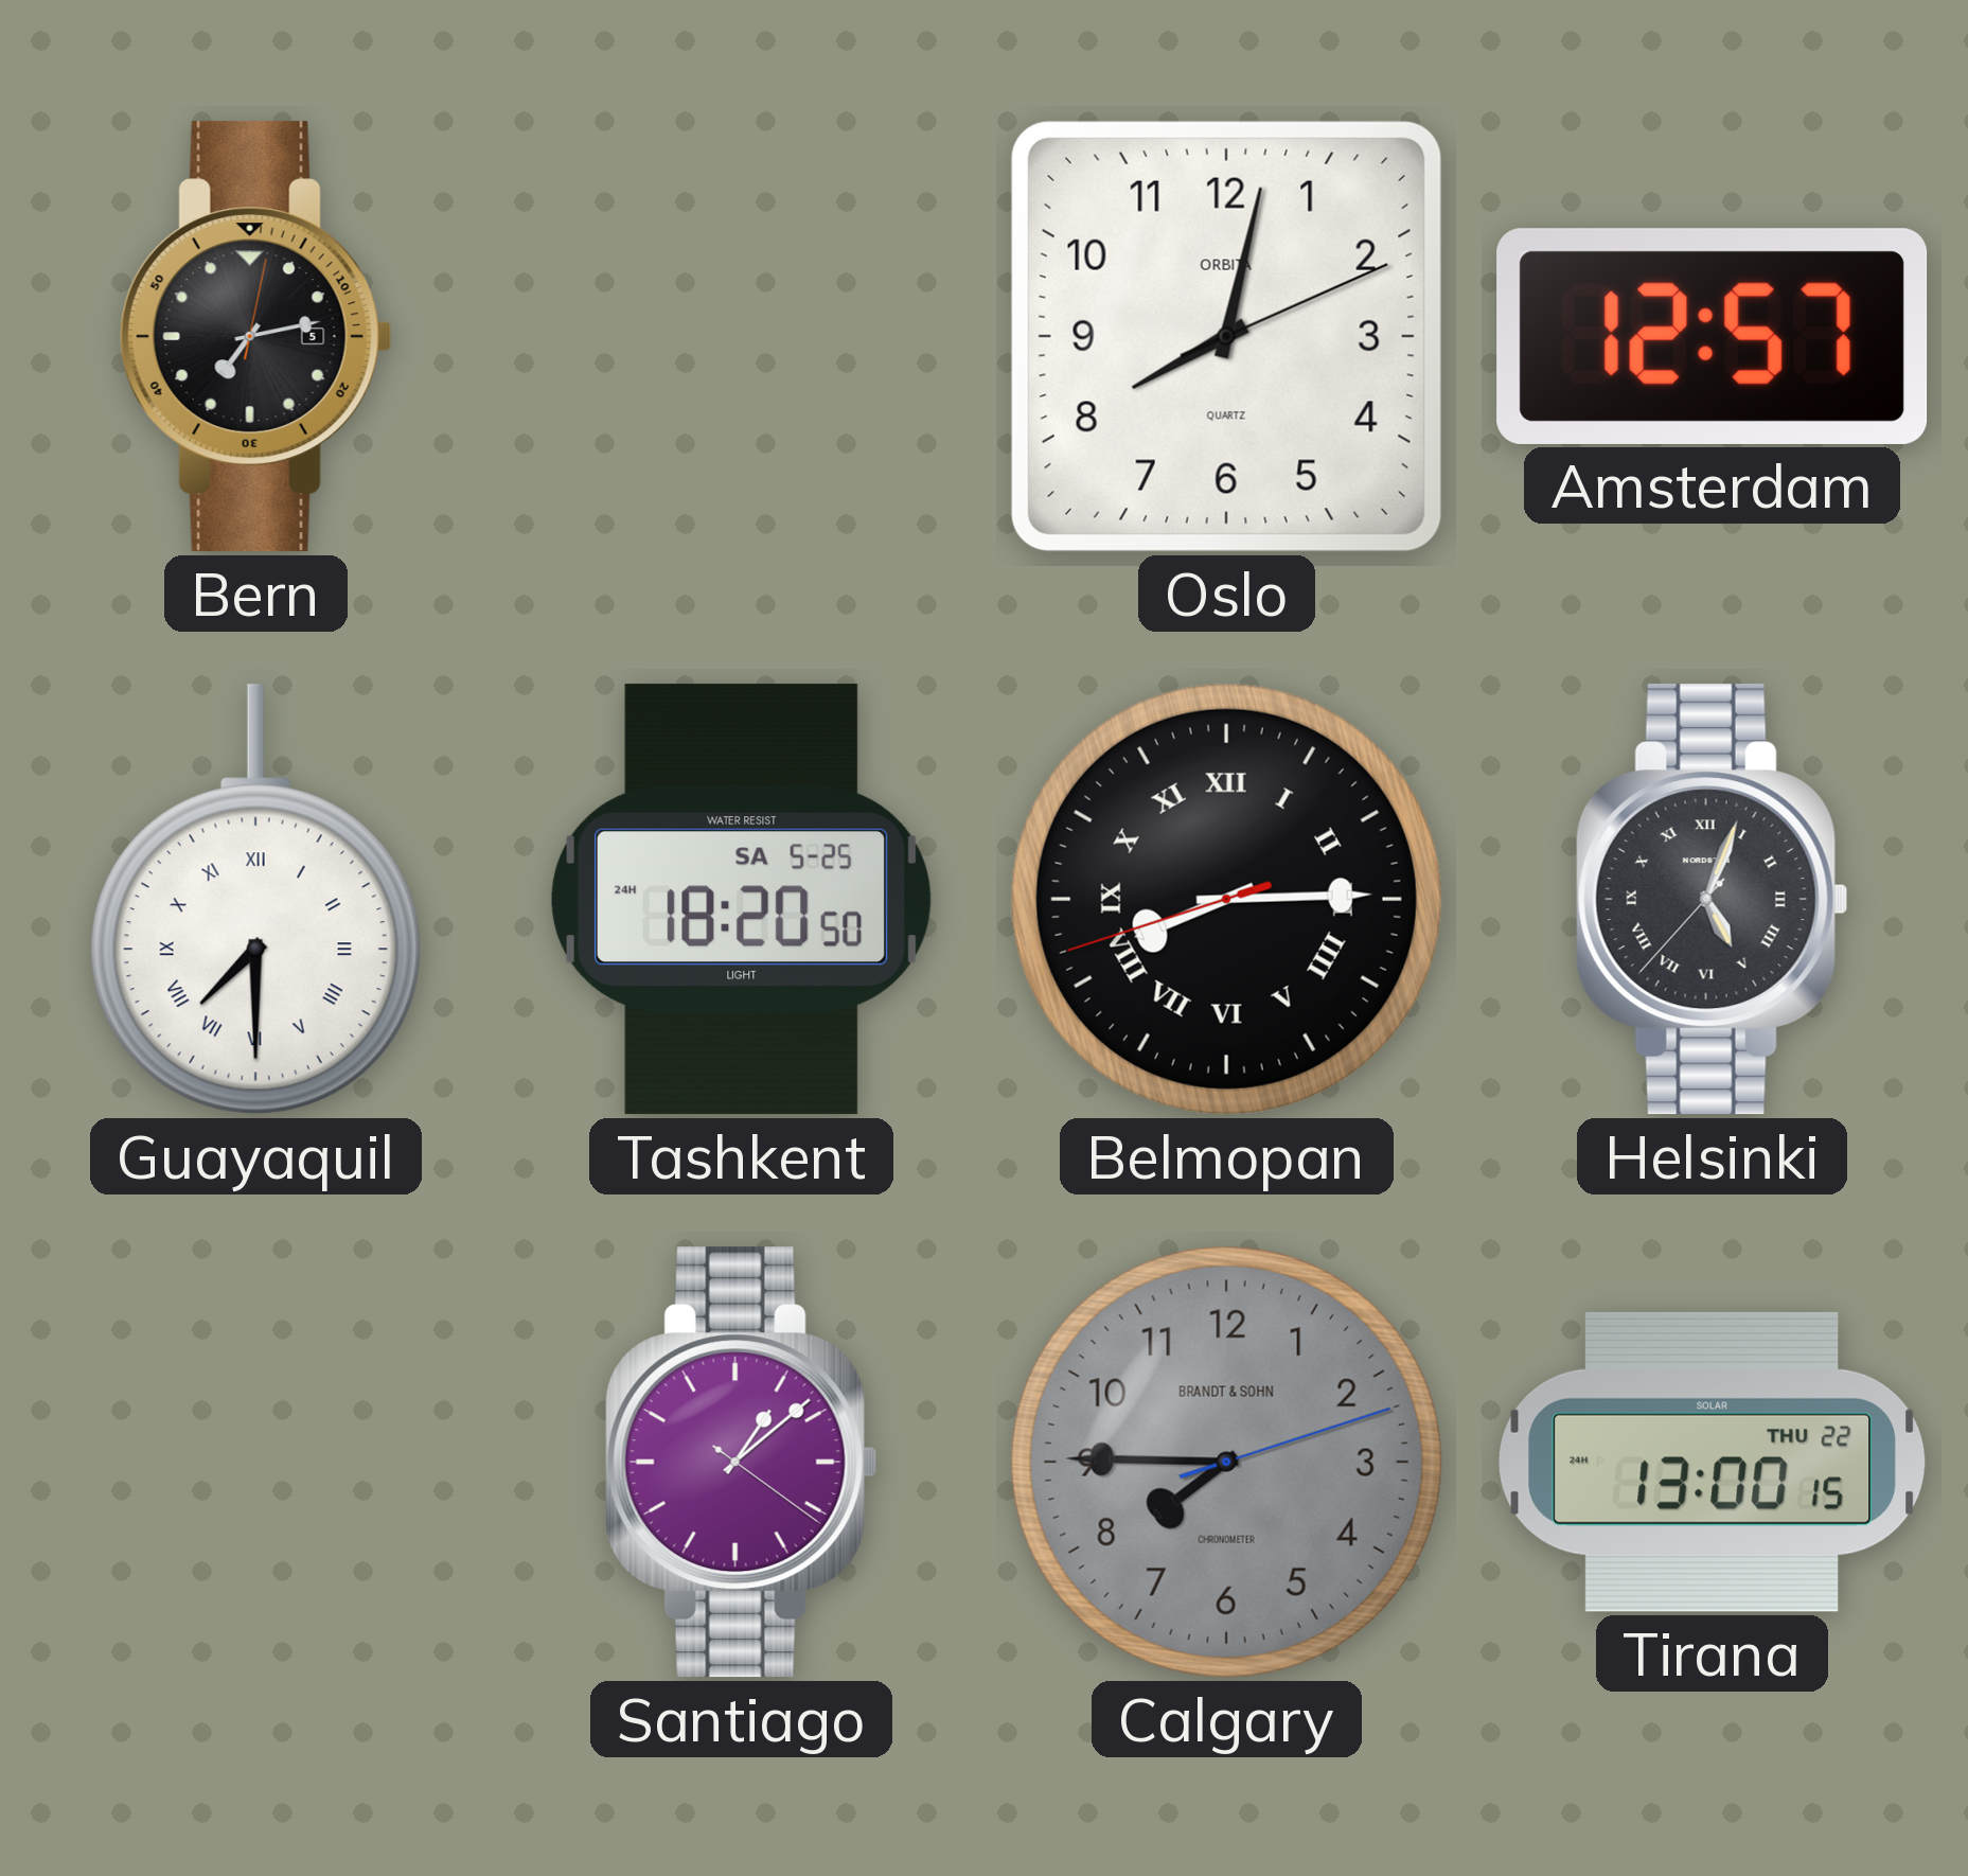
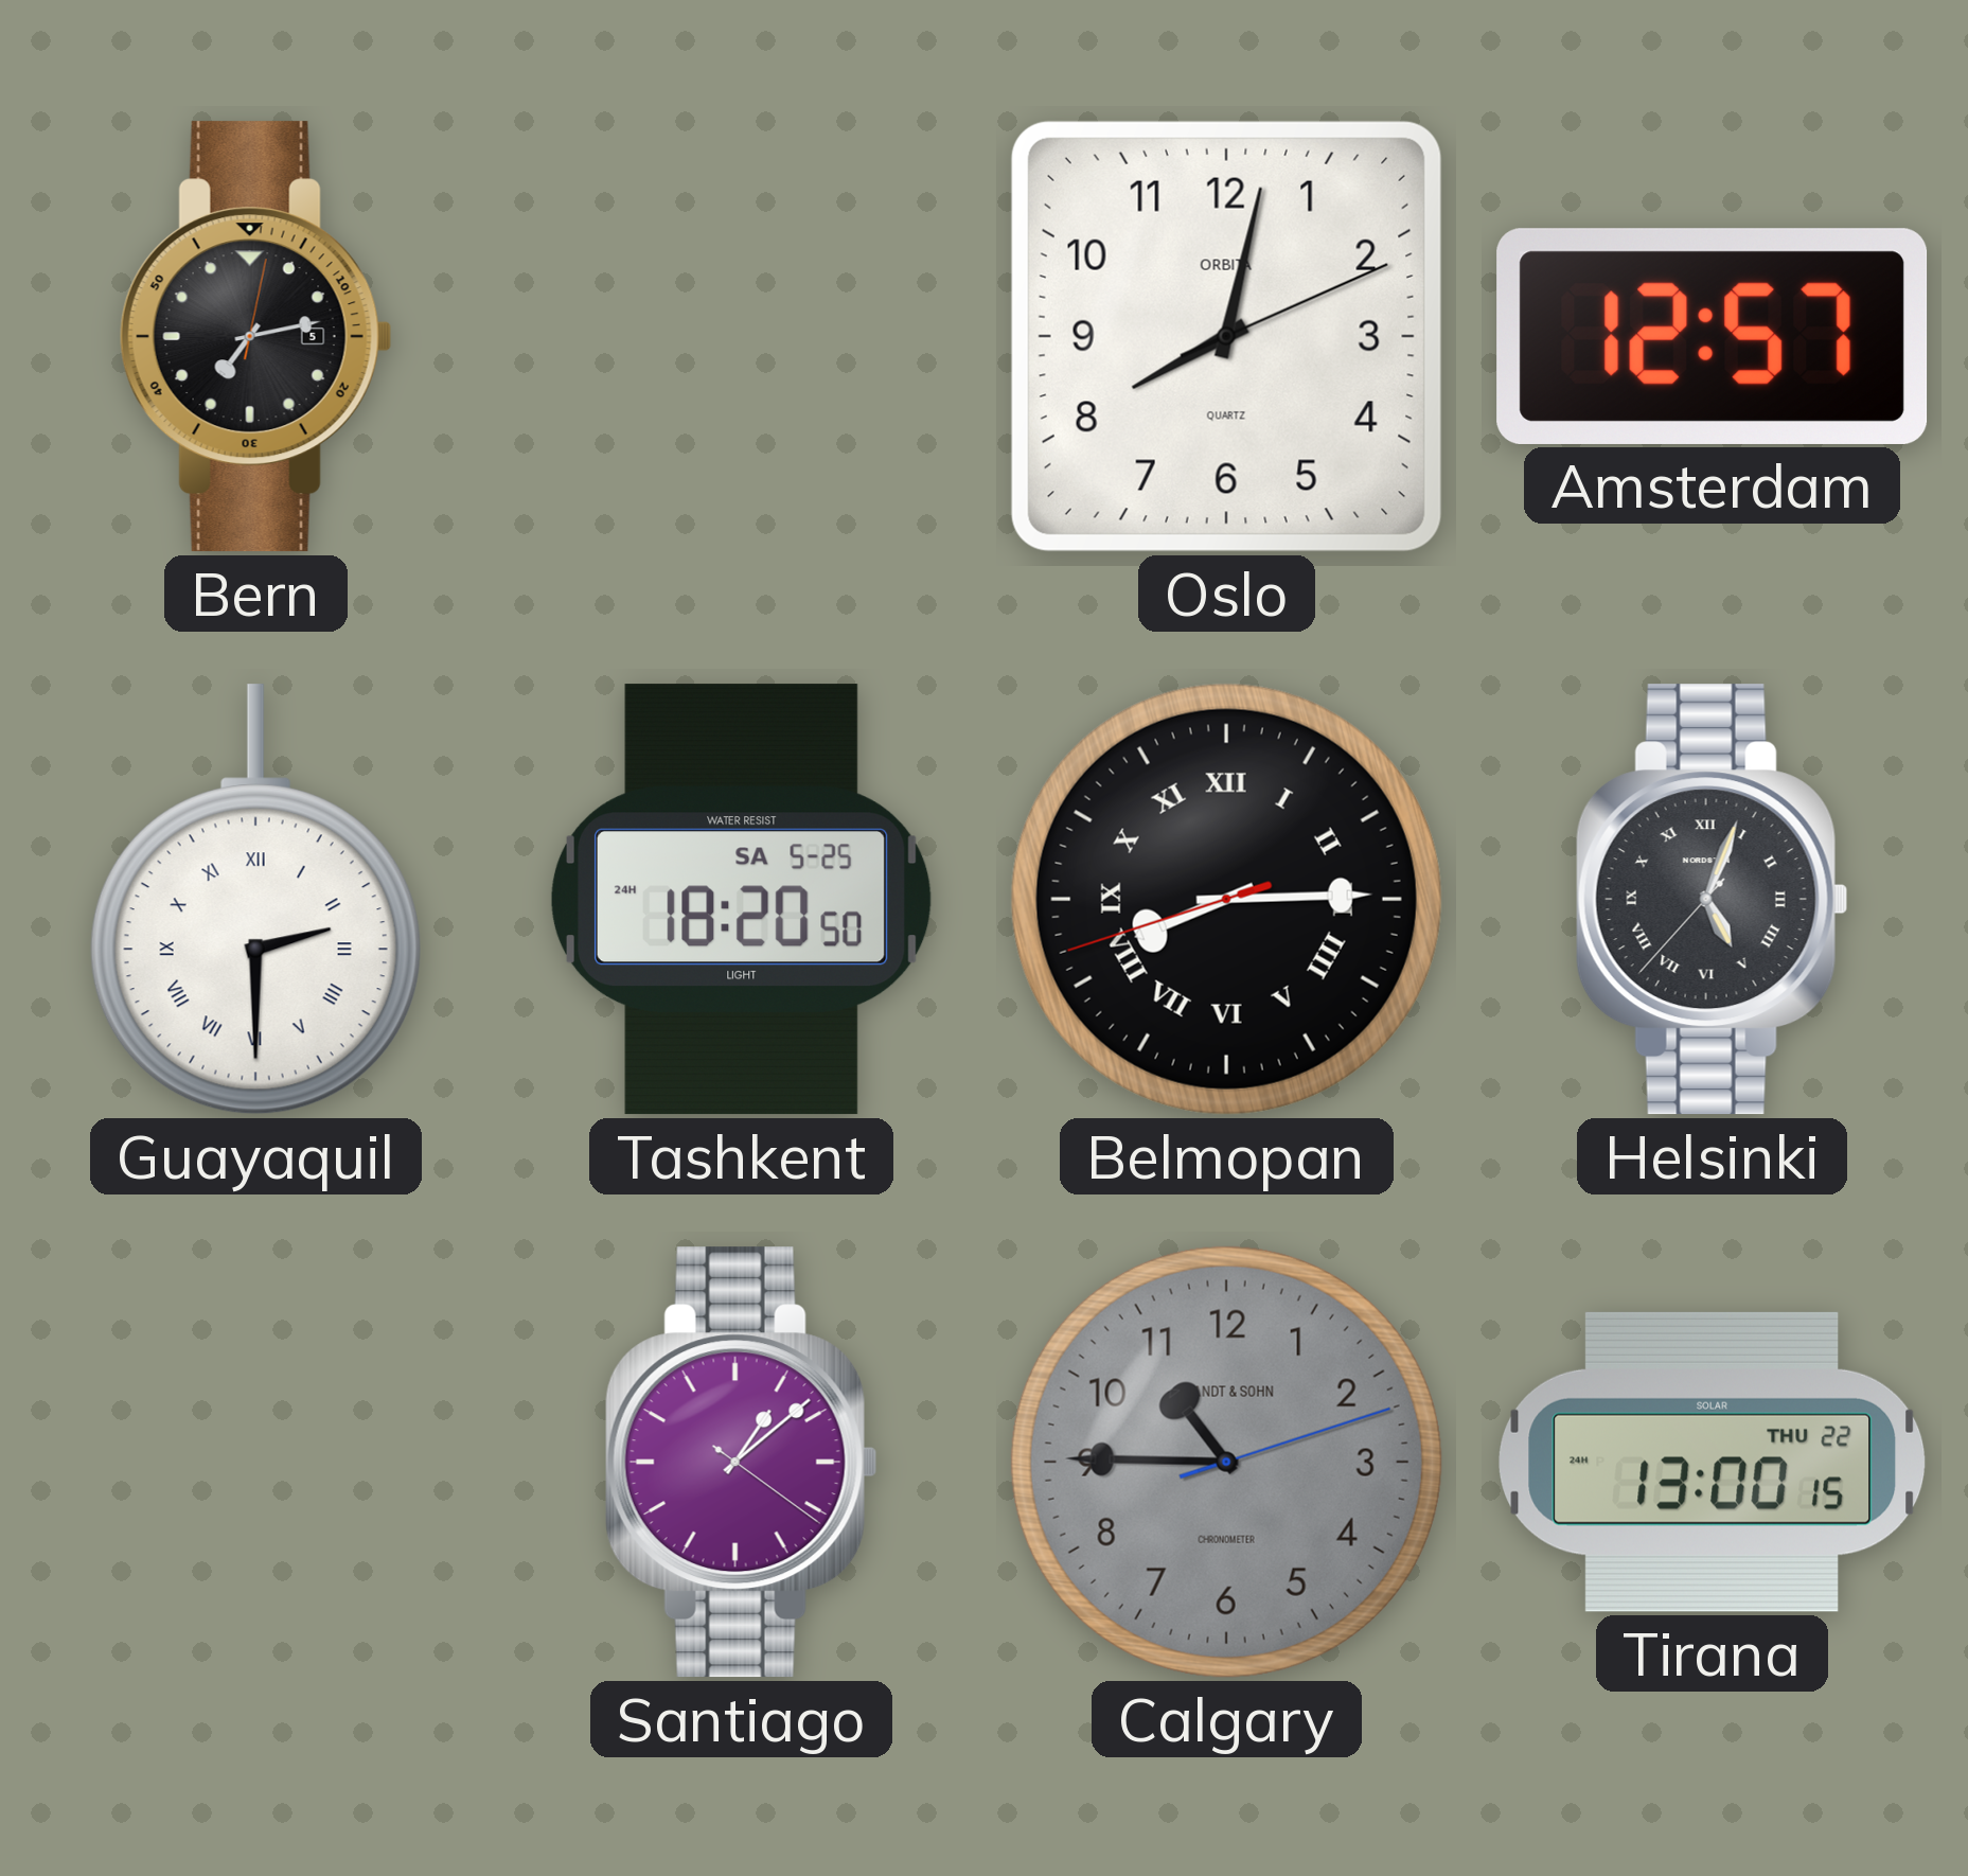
Guayaquil: 7:30 -> 2:30 (255, 900)
Calgary: 7:45 -> 10:45 (1226, 1462)
